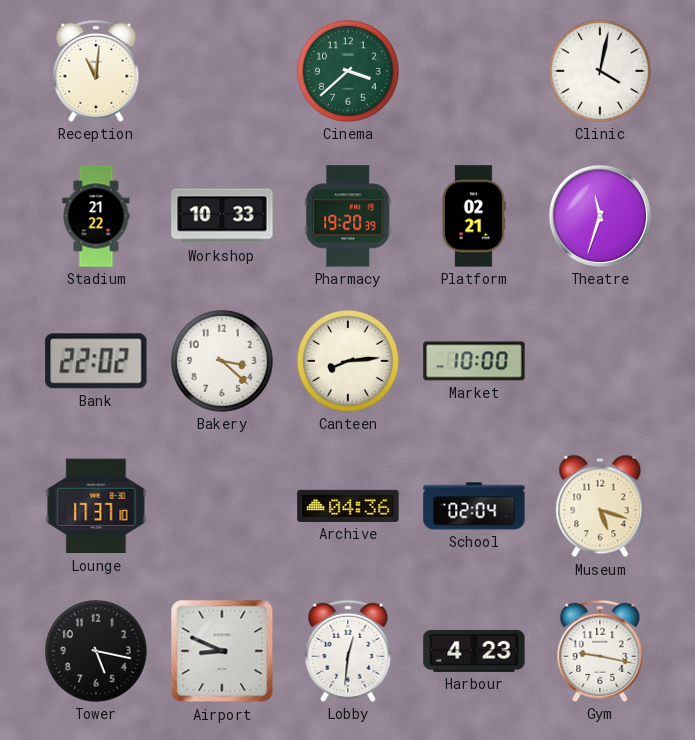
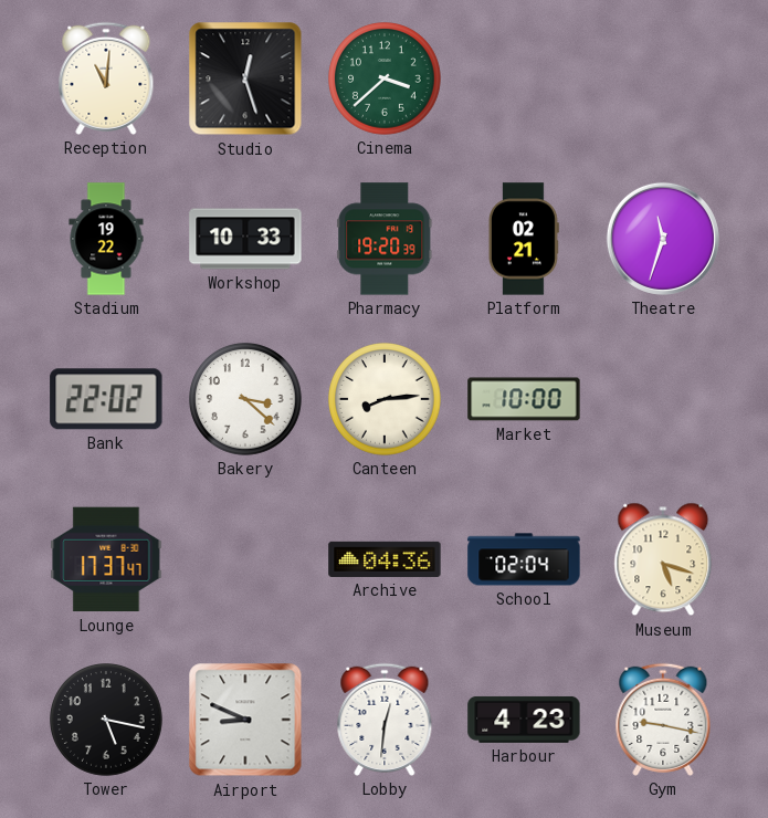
Studio: none -> 12:27 (245, 78)
Clinic: 4:02 -> none (600, 71)
Stadium: 21:22 -> 19:22 (106, 239)
Lounge: 17:37:10 -> 17:37:47 (106, 559)
